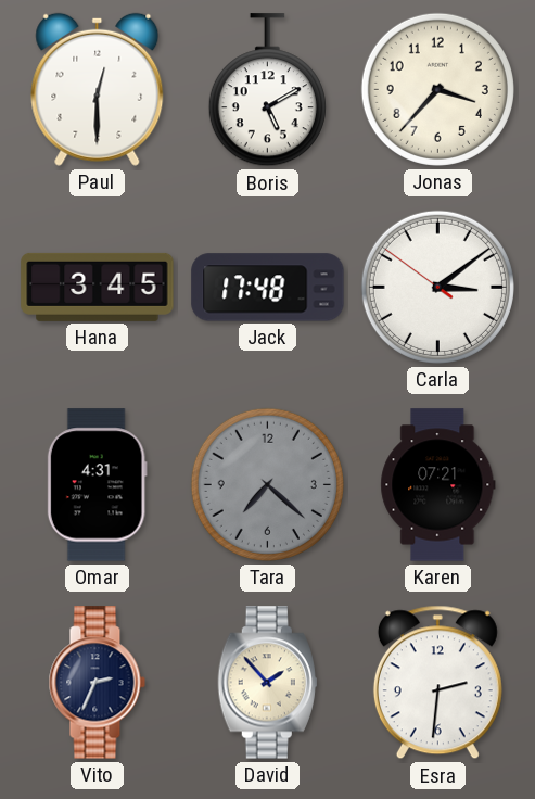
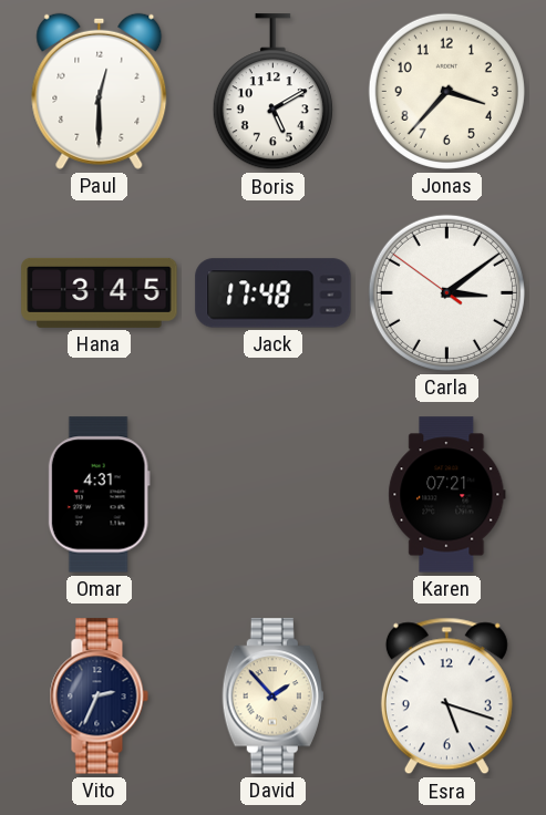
Tara: 7:22 -> none (267, 484)
Esra: 2:31 -> 5:18 (446, 697)
